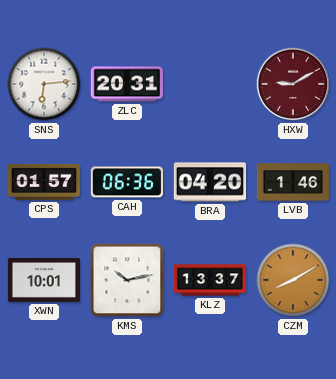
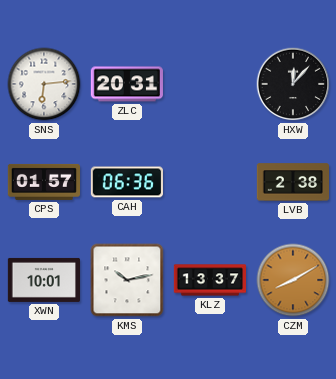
HXW: 9:10 -> 12:07 (293, 84)
HXW dial: burgundy -> black (293, 84)
BRA: 04:20 -> none (209, 182)
LVB: 1:46 -> 2:38 (292, 182)
